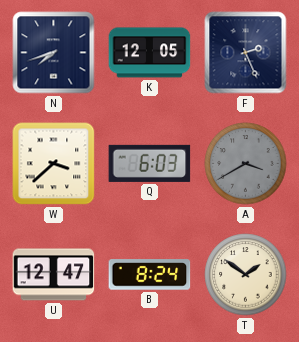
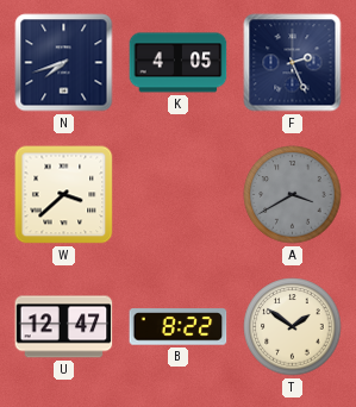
K: 12:05 -> 4:05 (179, 63)
Q: 6:03 -> none (150, 163)
B: 8:24 -> 8:22 (179, 327)
